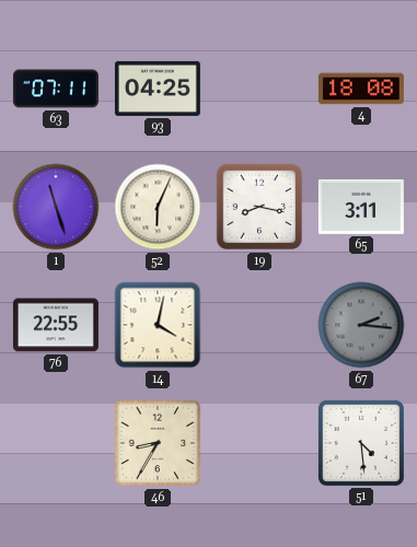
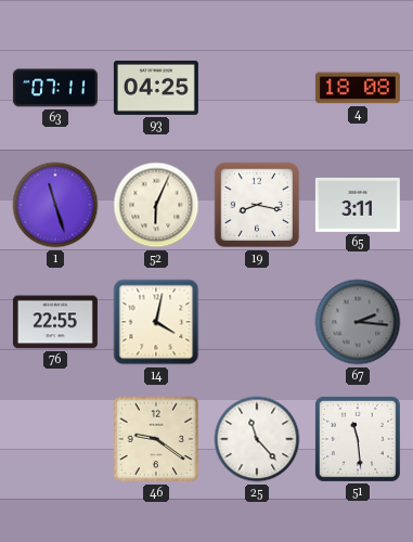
46: 8:35 -> 9:21 (156, 439)
25: none -> 11:23 (257, 439)
51: 4:29 -> 11:29 (358, 439)
